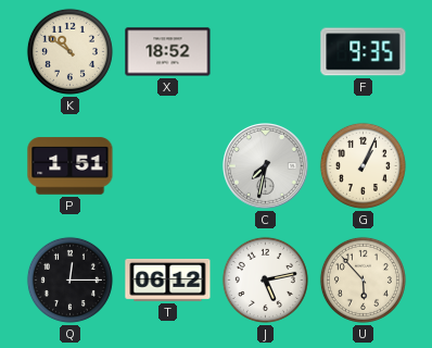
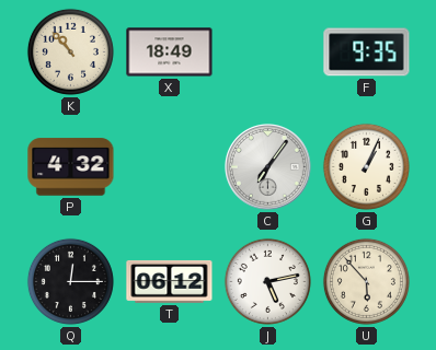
K: 10:51 -> 10:53 (70, 51)
X: 18:52 -> 18:49 (170, 52)
P: 1:51 -> 4:32 (71, 167)
C: 7:32 -> 7:06 (268, 167)
